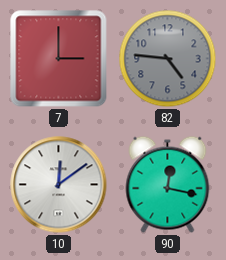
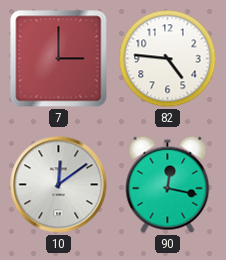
82 dial: grey -> white (168, 59)
